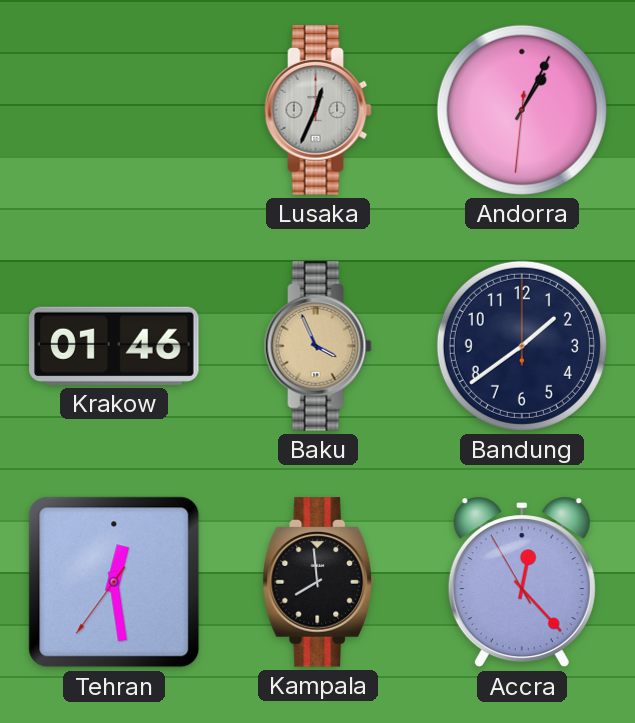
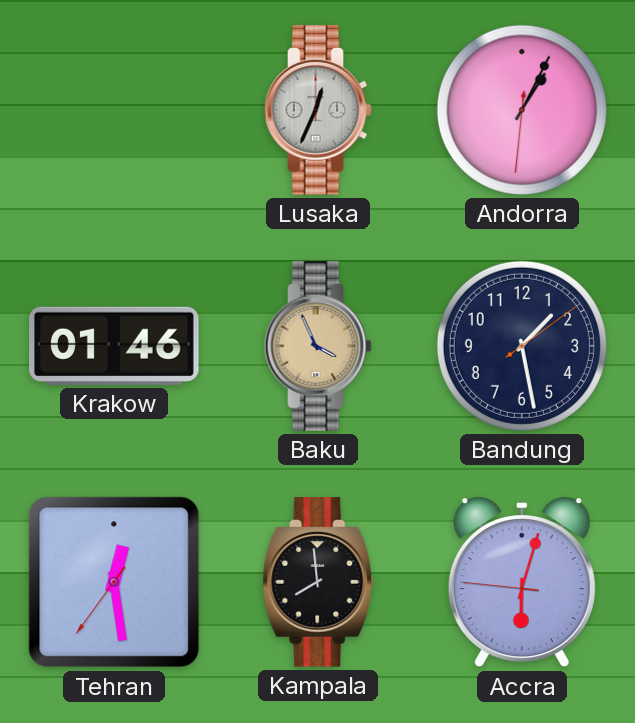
Bandung: 1:39 -> 1:28 (522, 346)
Accra: 12:22 -> 6:02 (522, 582)
